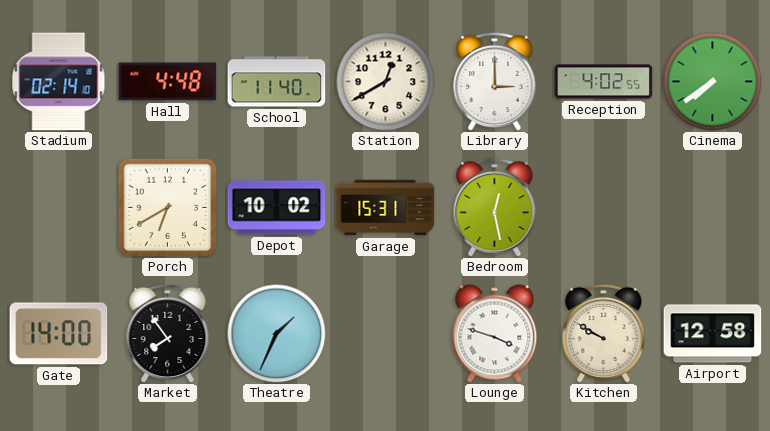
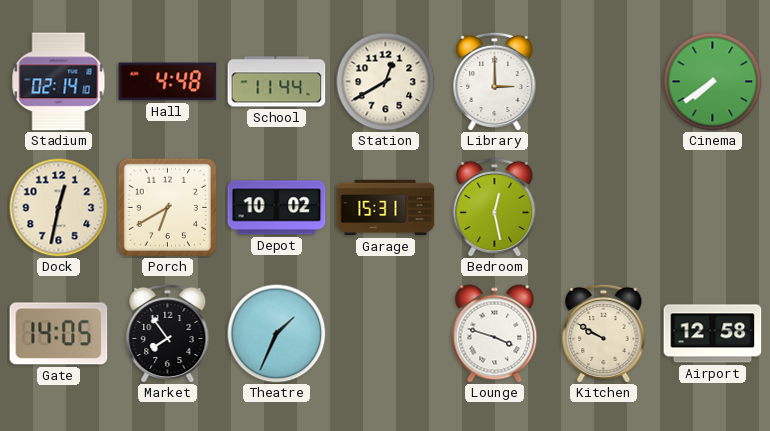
School: 11:40 -> 11:44 (277, 82)
Reception: 4:02 -> none (604, 82)
Dock: none -> 12:32 (59, 208)
Gate: 14:00 -> 14:05 (59, 334)
